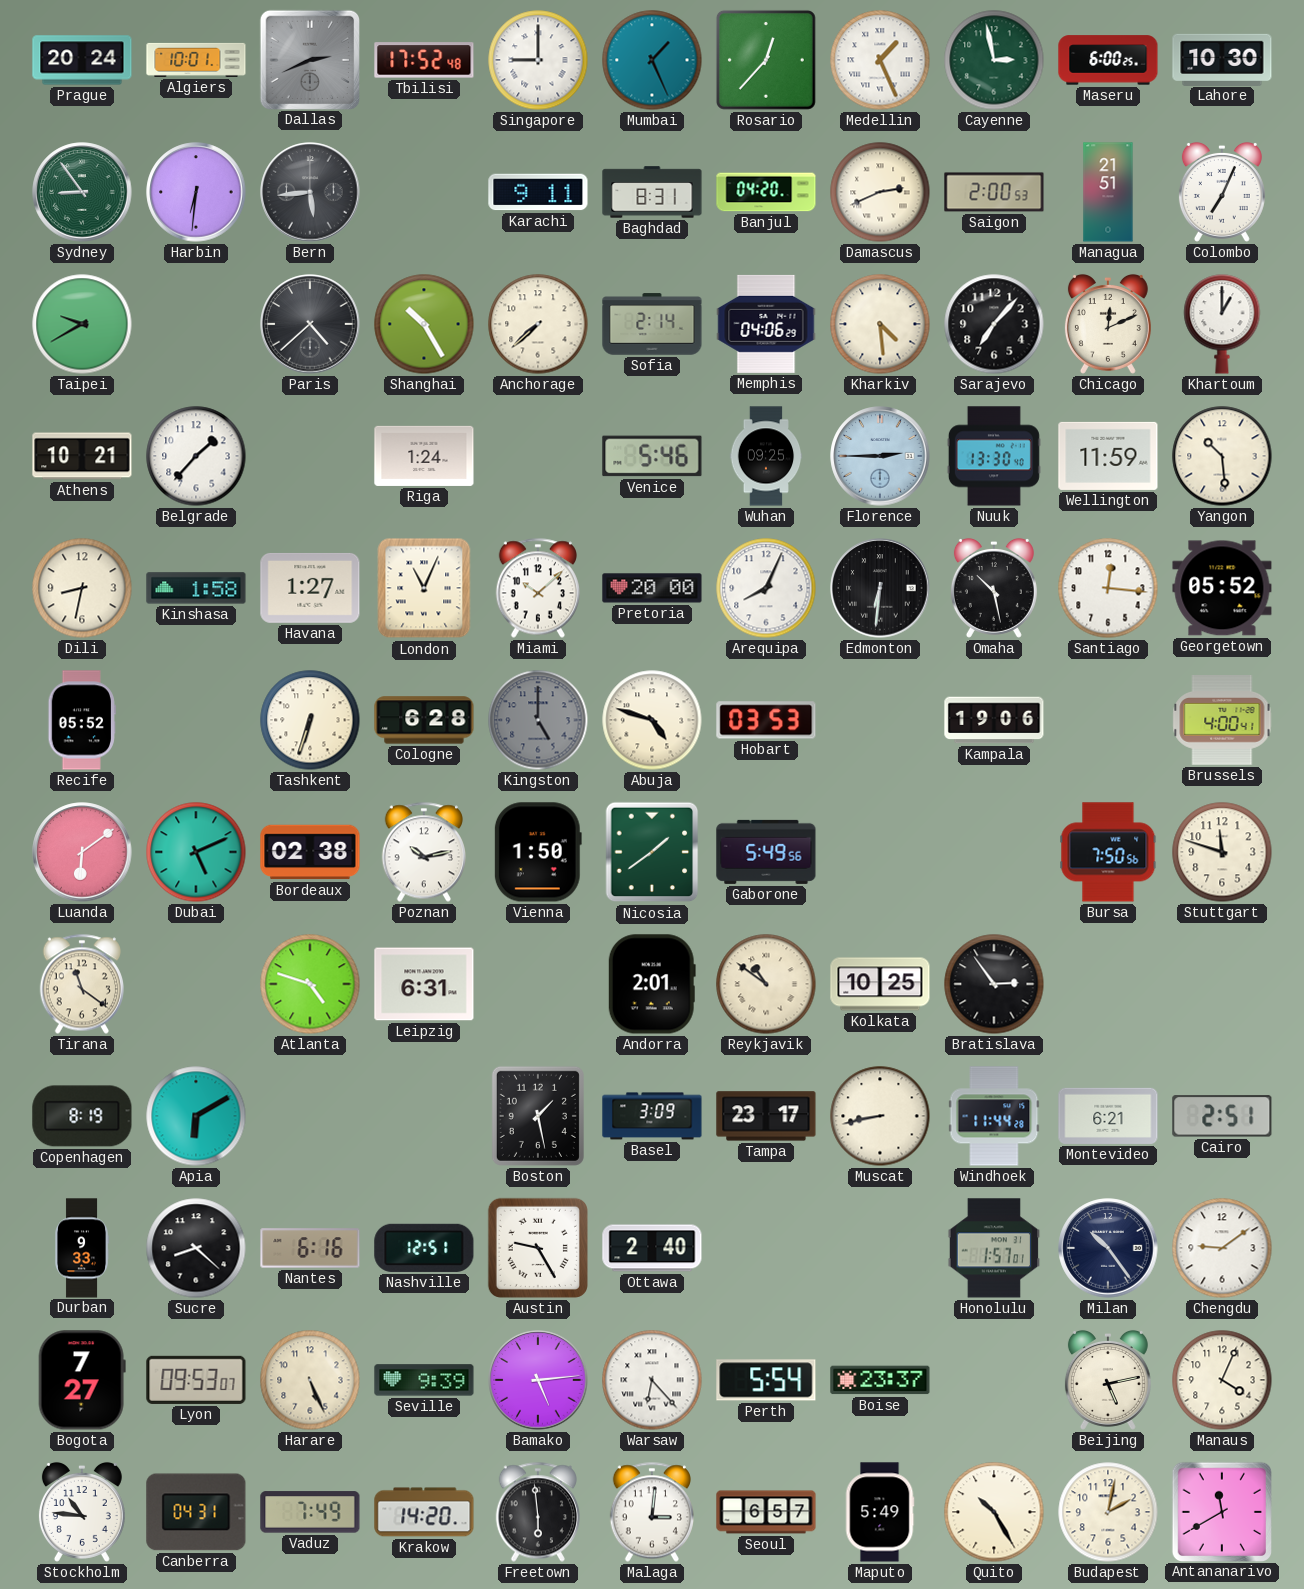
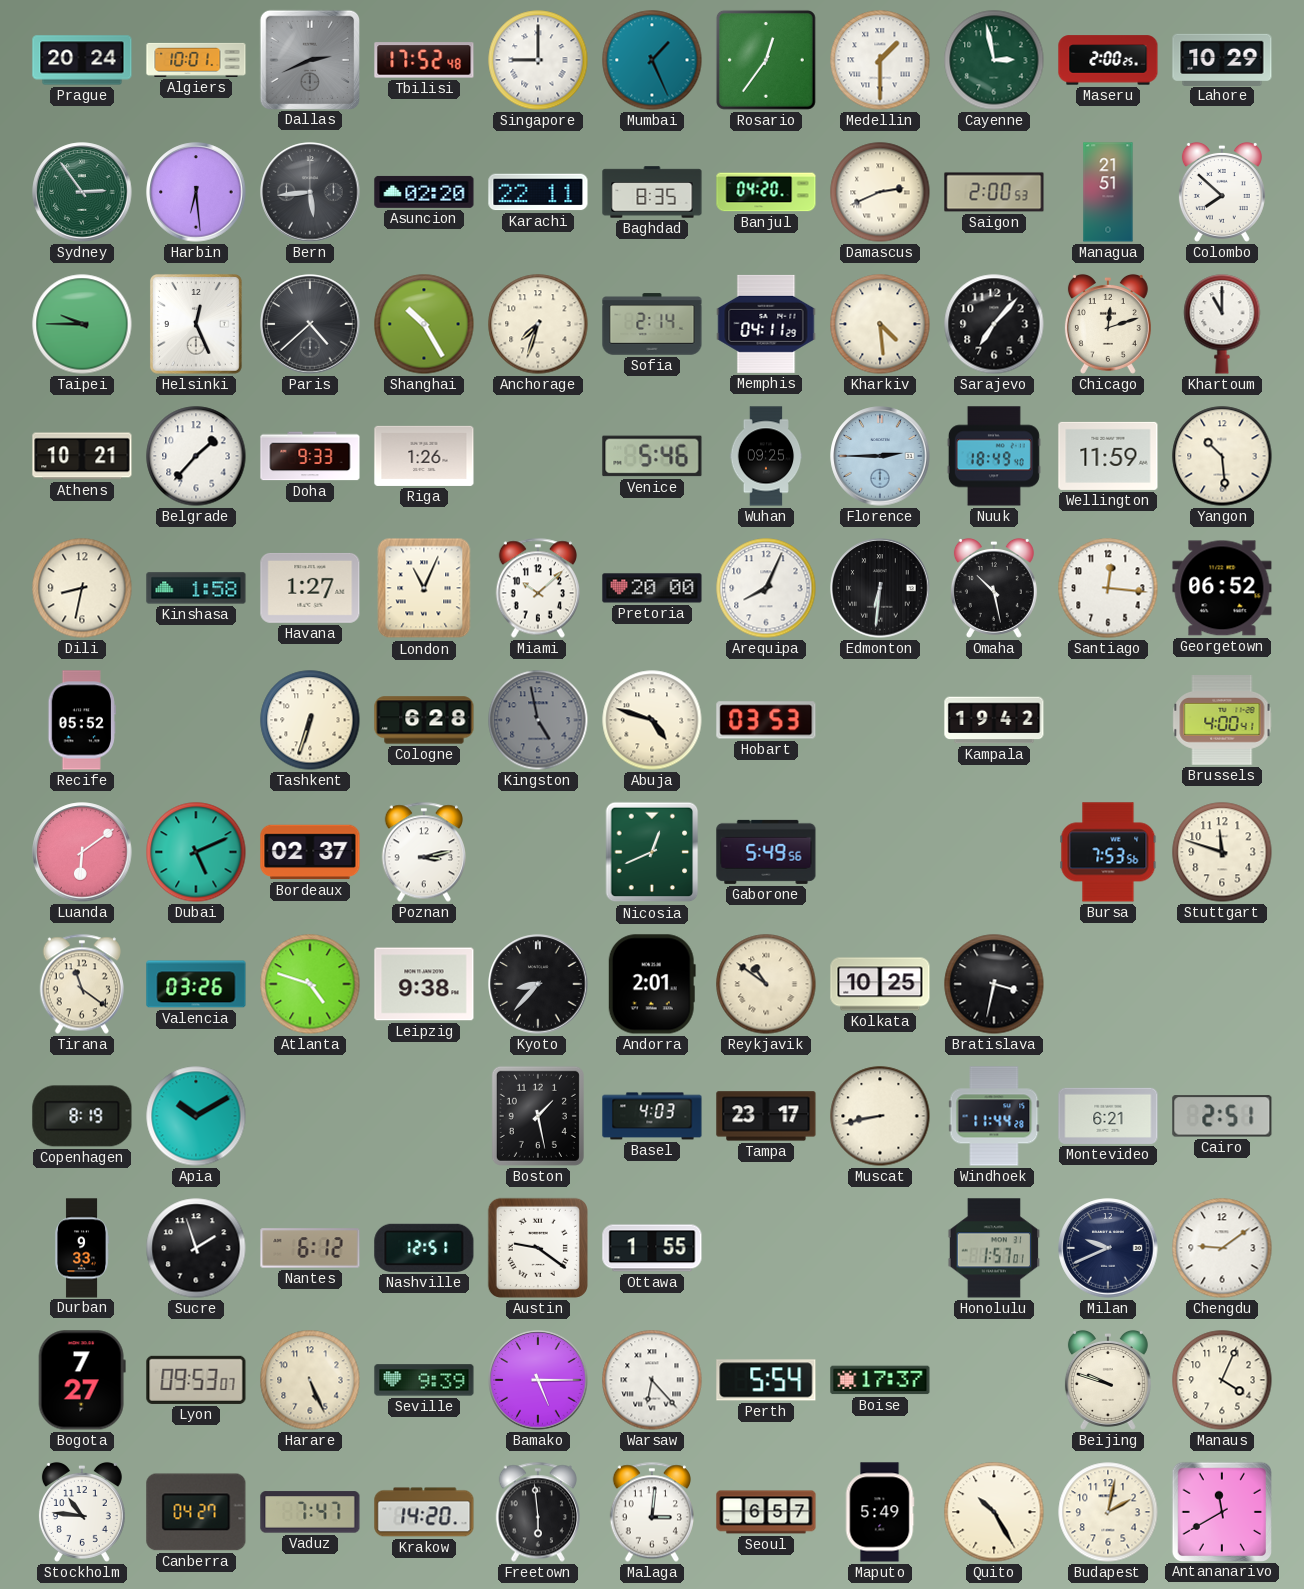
Rosario: 12:37 -> 12:36 (766, 60)
Medellin: 1:26 -> 1:30 (880, 60)
Maseru: 6:00 -> 2:00 (1108, 60)
Lahore: 10:30 -> 10:29 (1222, 59)
Sydney: 8:54 -> 2:54 (82, 192)
Harbin: 6:31 -> 6:29 (196, 192)
Asuncion: none -> 02:20 (424, 192)
Karachi: 9:11 -> 22:11 (538, 192)
Baghdad: 8:31 -> 8:35 (652, 192)
Colombo: 7:04 -> 7:52 (1222, 192)
Taipei: 9:40 -> 9:45 (82, 324)
Helsinki: none -> 12:26 (197, 325)
Anchorage: 7:38 -> 7:33 (538, 324)
Memphis: 04:06 -> 04:11 (766, 324)
Chicago: 12:11 -> 12:12 (1108, 324)
Khartoum: 1:00 -> 11:00 (1222, 324)
Doha: none -> 9:33 (310, 456)
Riga: 1:24 -> 1:26 (424, 456)
Nuuk: 13:30 -> 18:49 (994, 456)
Georgetown: 05:52 -> 06:52 (1222, 588)
Kingston: 5:00 -> 4:58 (538, 720)
Kampala: 19:06 -> 19:42 (994, 720)
Bordeaux: 02:38 -> 02:37 (310, 852)
Poznan: 10:13 -> 3:13 (423, 852)
Vienna: 1:50 -> none (538, 852)
Nicosia: 1:39 -> 12:41 (652, 852)
Bursa: 7:50 -> 7:53 (1108, 852)
Valencia: none -> 03:26 (196, 984)
Leipzig: 6:31 -> 9:38 (424, 984)
Kyoto: none -> 8:37 (538, 984)
Bratislava: 2:54 -> 3:32 (994, 984)
Apia: 6:10 -> 10:10 (196, 1116)
Basel: 3:09 -> 4:03 (652, 1116)
Sucre: 8:22 -> 1:57 (196, 1248)
Nantes: 6:16 -> 6:12 (310, 1248)
Austin: 9:25 -> 9:21 (538, 1248)
Ottawa: 2:40 -> 1:55 (652, 1248)
Milan: 10:24 -> 9:41 (1108, 1248)
Bamako: 5:14 -> 5:15 (538, 1380)
Boise: 23:37 -> 17:37 (880, 1380)
Beijing: 5:13 -> 9:48 (1108, 1380)
Canberra: 04:31 -> 04:27 (196, 1512)
Vaduz: 7:49 -> 7:47 (310, 1512)
